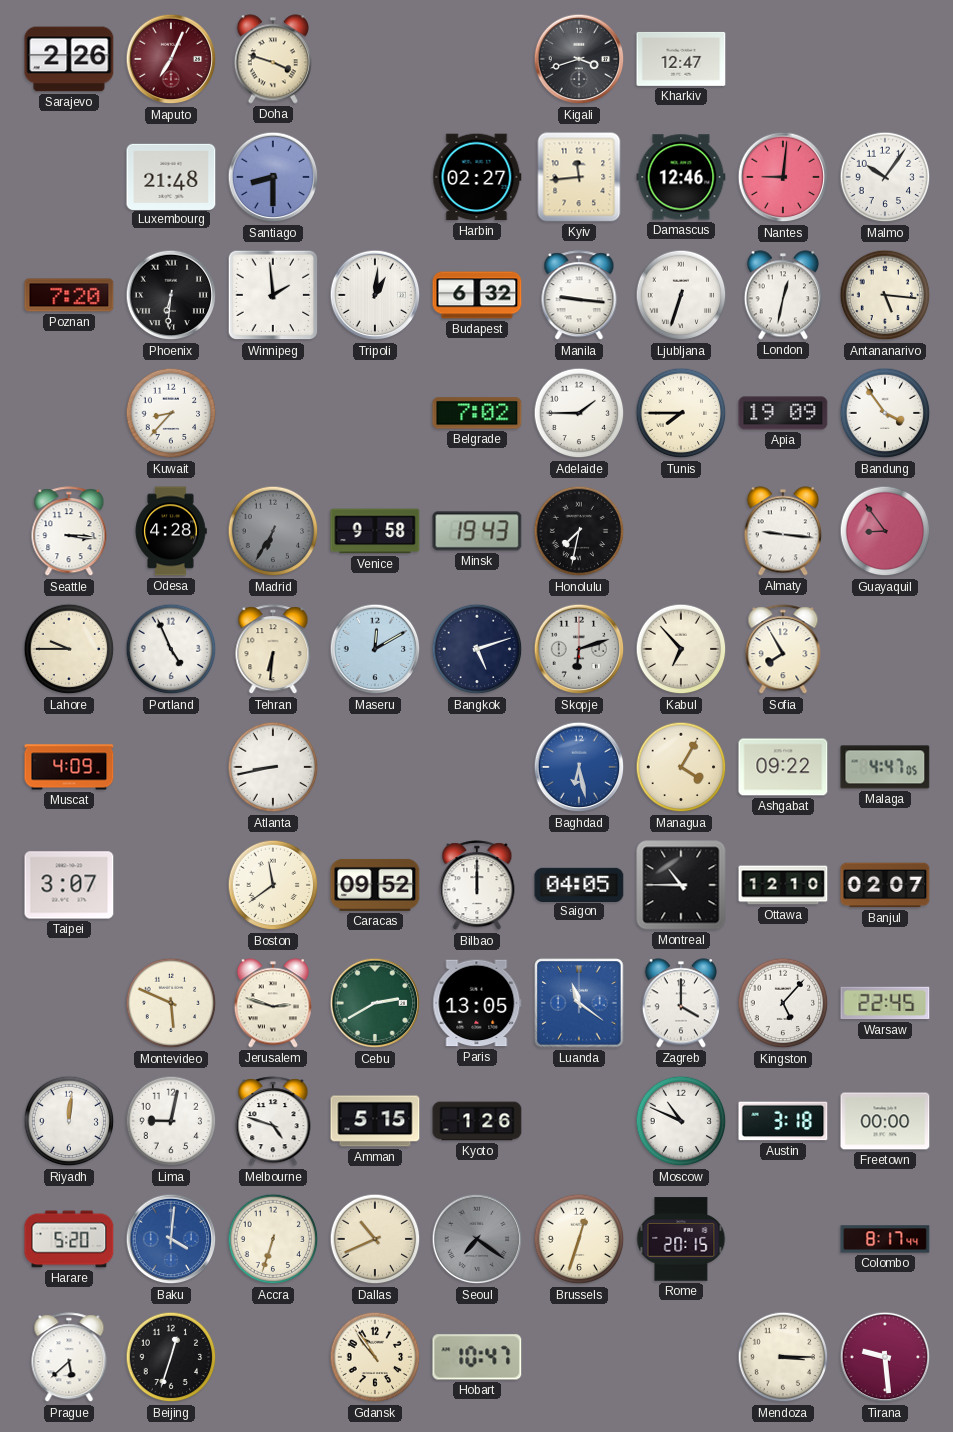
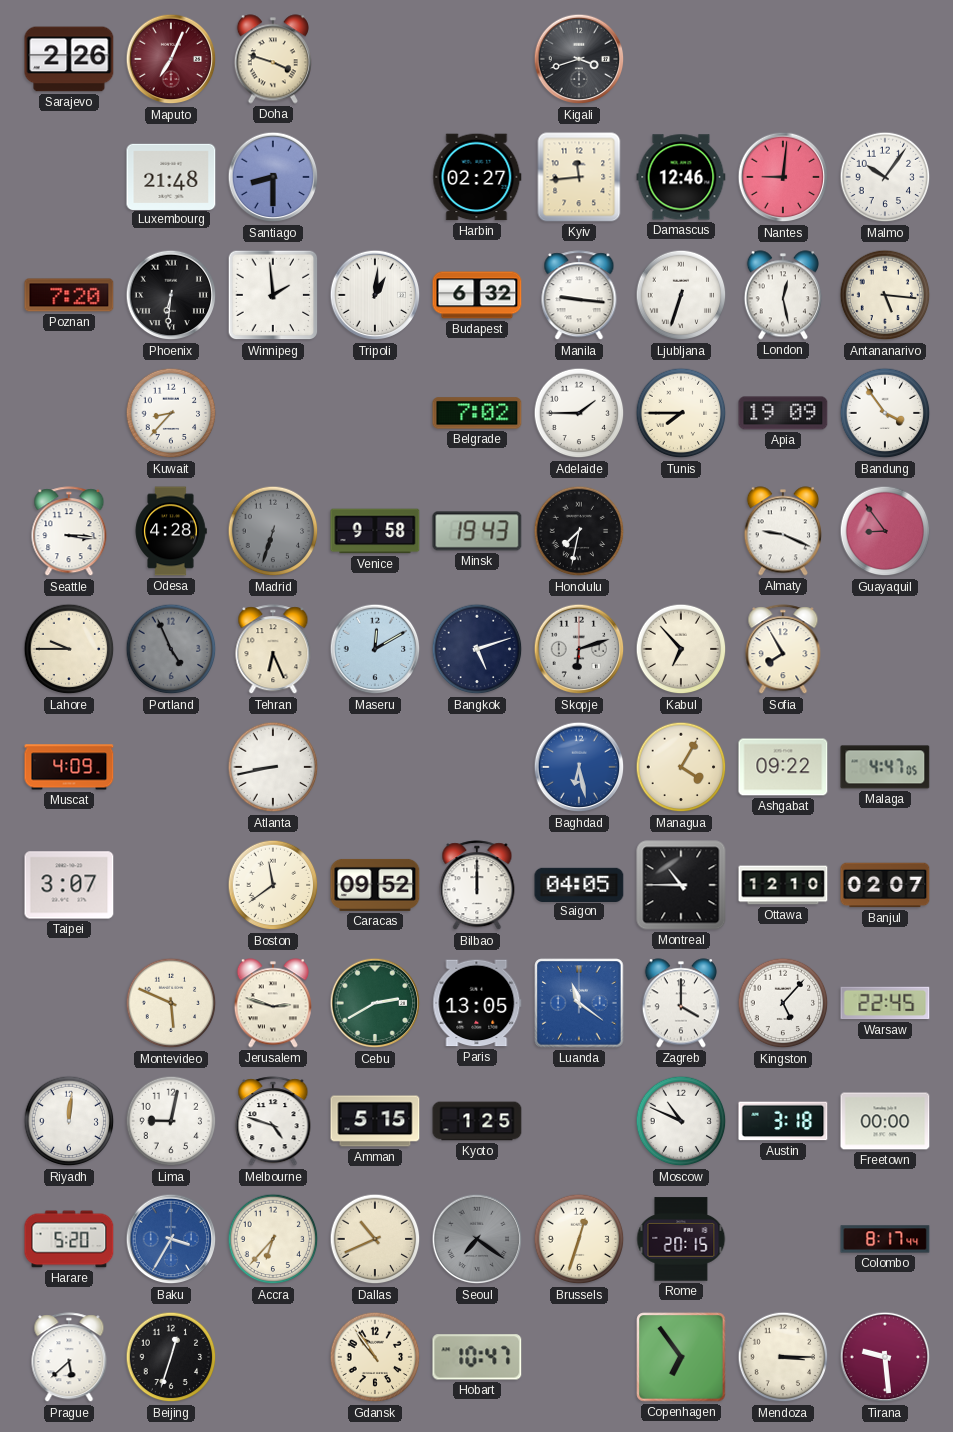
Kharkiv: 12:47 -> none (681, 59)
London: 12:32 -> 12:28 (783, 295)
Madrid: 6:35 -> 6:33 (273, 531)
Almaty: 9:16 -> 9:19 (783, 531)
Portland dial: white -> grey (171, 649)
Tehran: 6:31 -> 6:26 (273, 650)
Kyoto: 1:26 -> 1:25 (477, 1121)
Baku: 4:01 -> 3:35 (171, 1239)
Accra: 6:33 -> 6:37 (273, 1239)
Copenhagen: none -> 6:54 (681, 1357)
